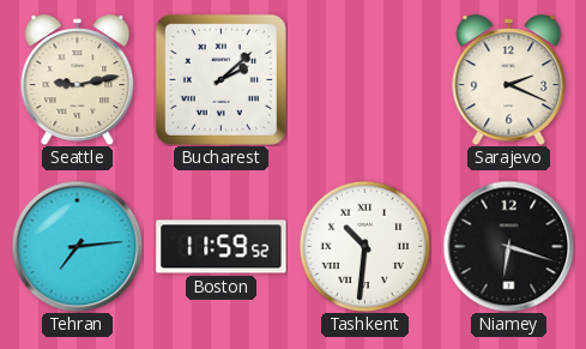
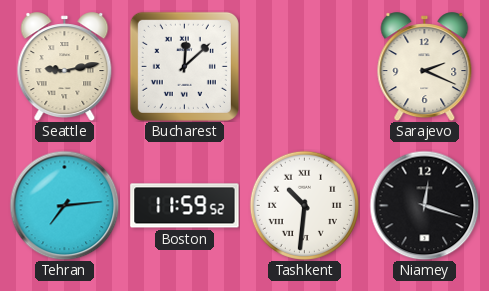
Bucharest: 2:08 -> 12:08 (184, 66)
Niamey: 6:18 -> 12:18 (424, 205)
